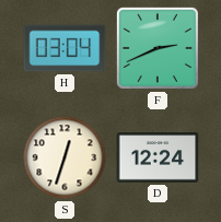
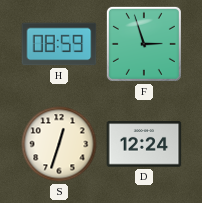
H: 03:04 -> 08:59 (59, 44)
F: 2:41 -> 2:57 (144, 44)
